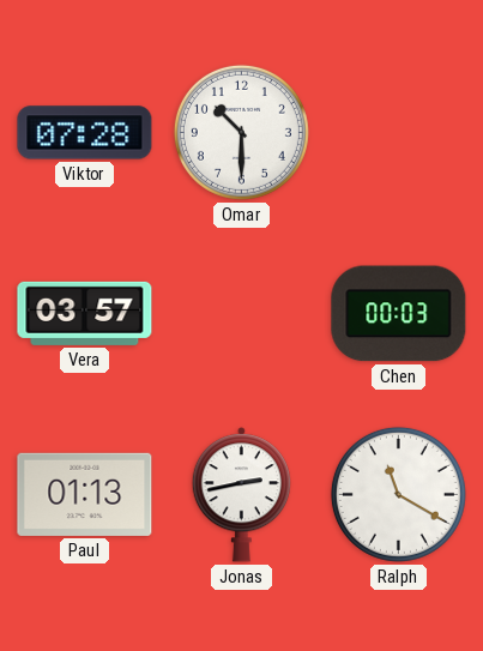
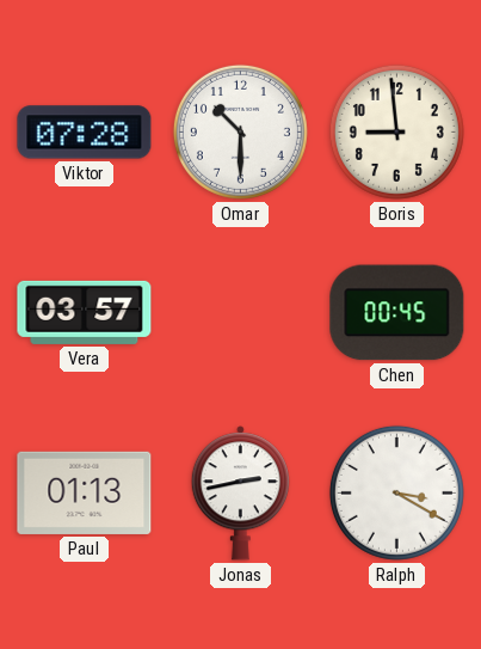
Boris: none -> 8:59 (396, 131)
Chen: 00:03 -> 00:45 (397, 313)
Ralph: 11:20 -> 3:20 (396, 492)
